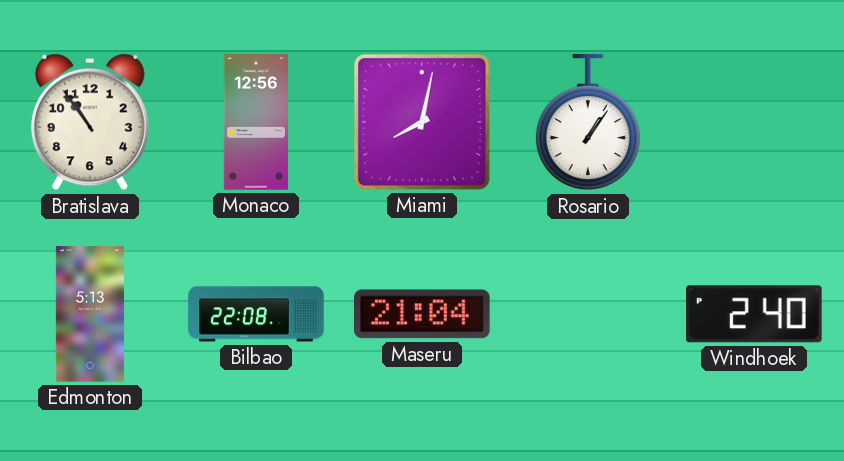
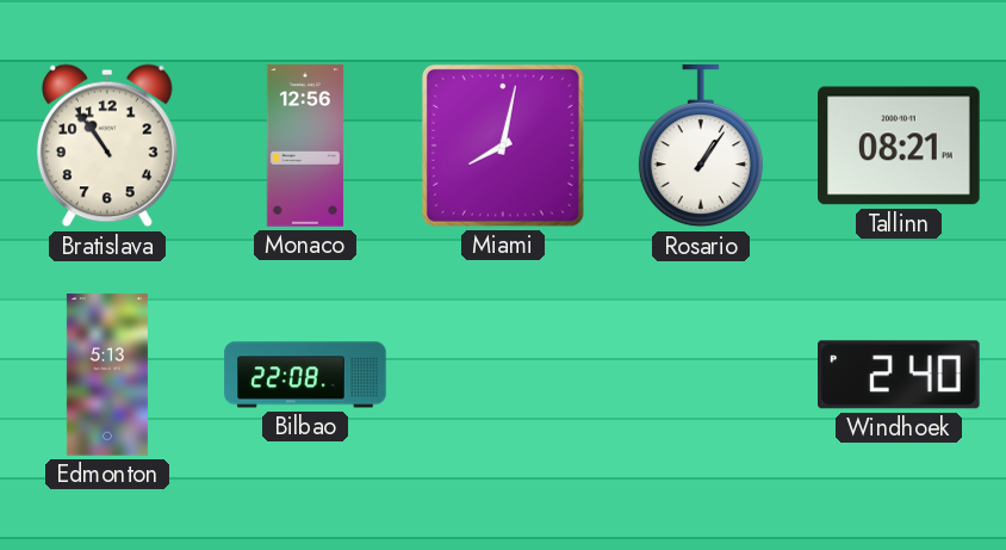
Tallinn: none -> 08:21 (899, 146)
Maseru: 21:04 -> none (423, 314)
